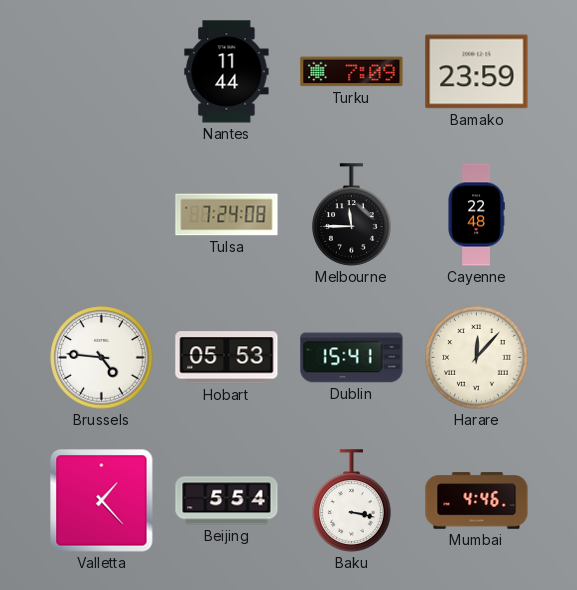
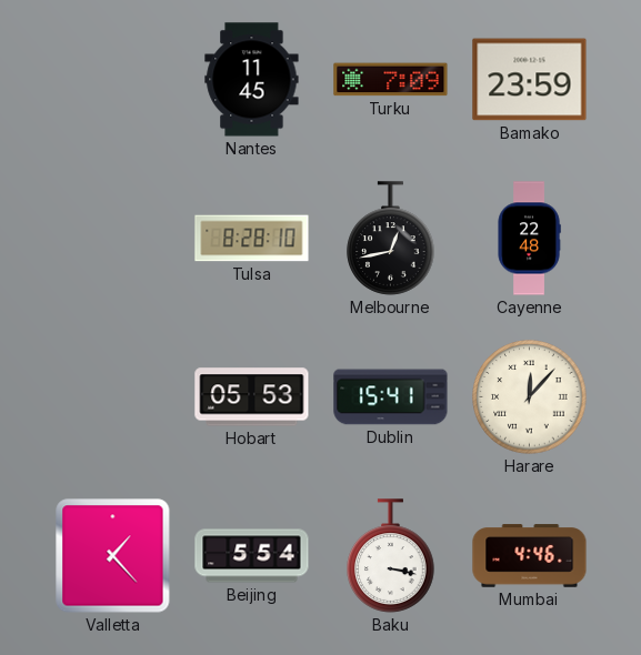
Nantes: 11:44 -> 11:45 (252, 80)
Tulsa: 7:24 -> 8:28 (252, 239)
Melbourne: 11:45 -> 12:43 (391, 239)
Brussels: 4:46 -> none (102, 358)
